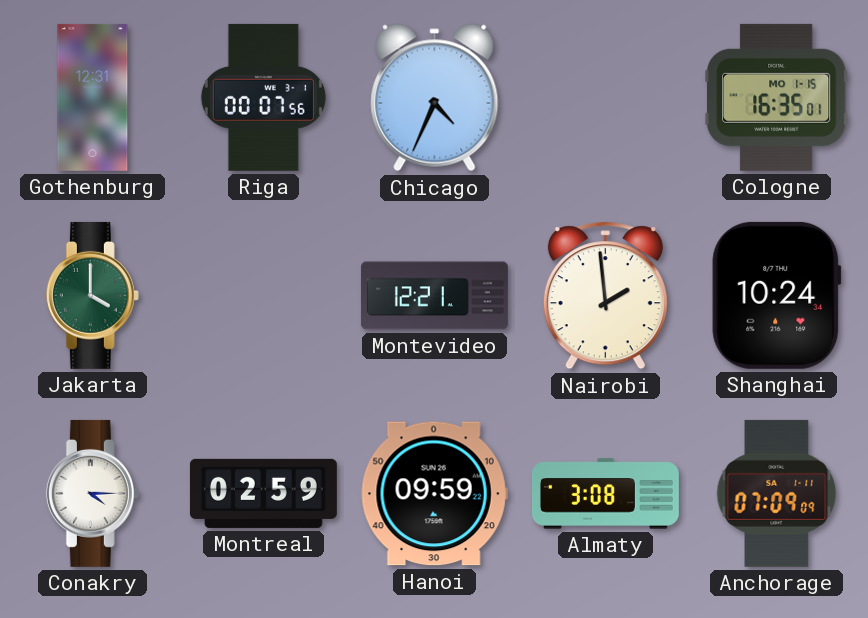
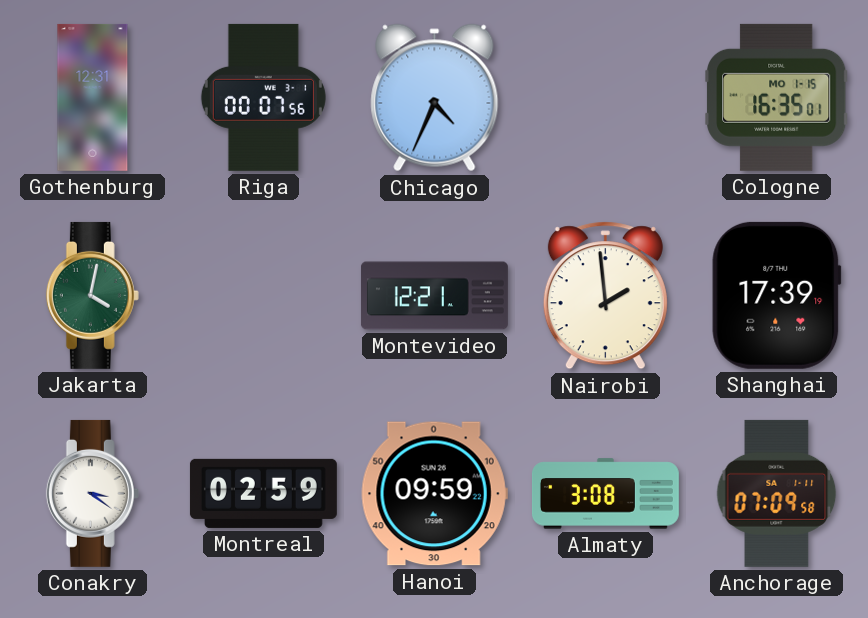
Jakarta: 4:00 -> 4:02 (92, 295)
Shanghai: 10:24 -> 17:39 (777, 295)
Conakry: 4:15 -> 3:21 (92, 493)
Anchorage: 07:09:09 -> 07:09:58 (777, 493)
